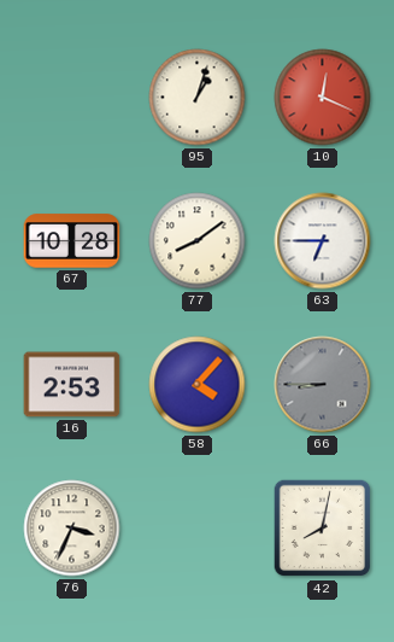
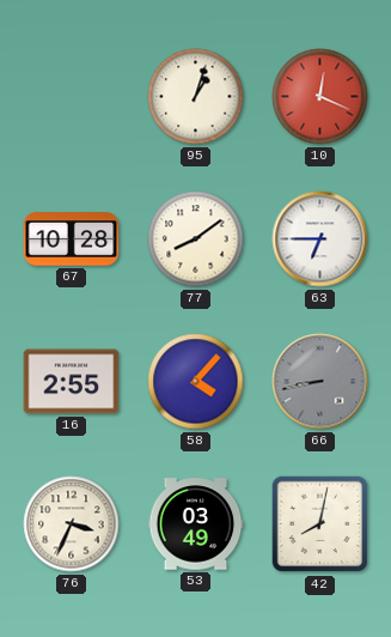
16: 2:53 -> 2:55 (72, 382)
66: 8:45 -> 8:43 (320, 382)
53: none -> 03:49 (196, 524)
